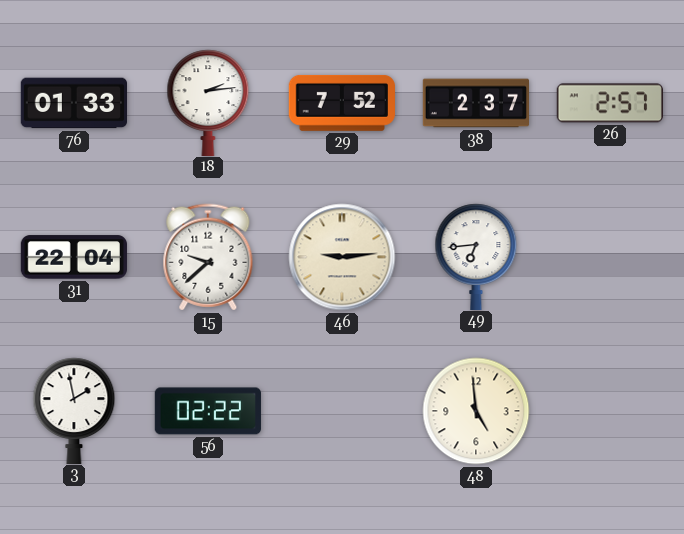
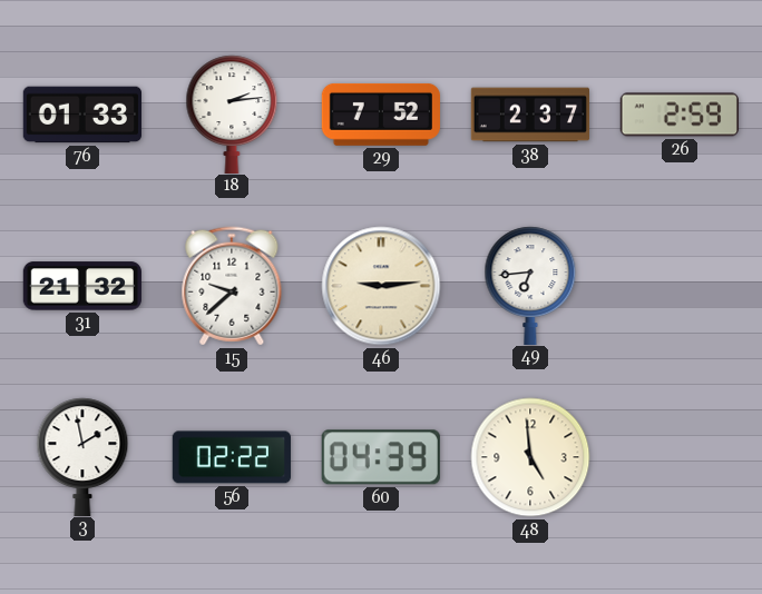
26: 2:57 -> 2:59 (680, 115)
31: 22:04 -> 21:32 (82, 286)
60: none -> 04:39 (381, 457)
